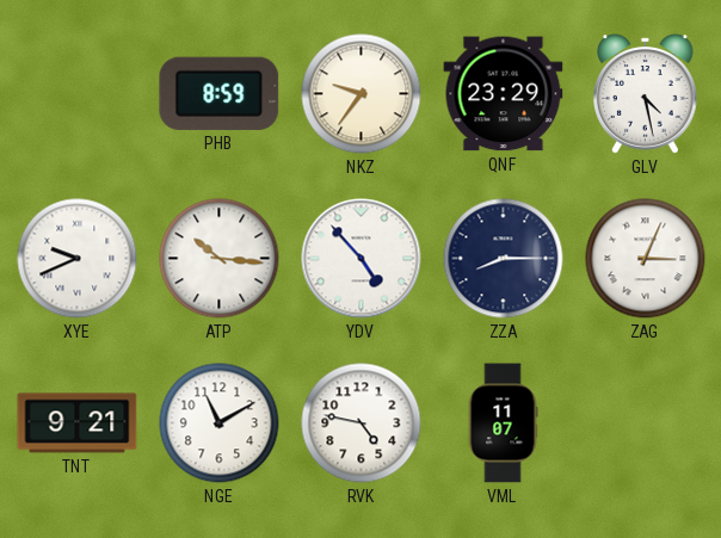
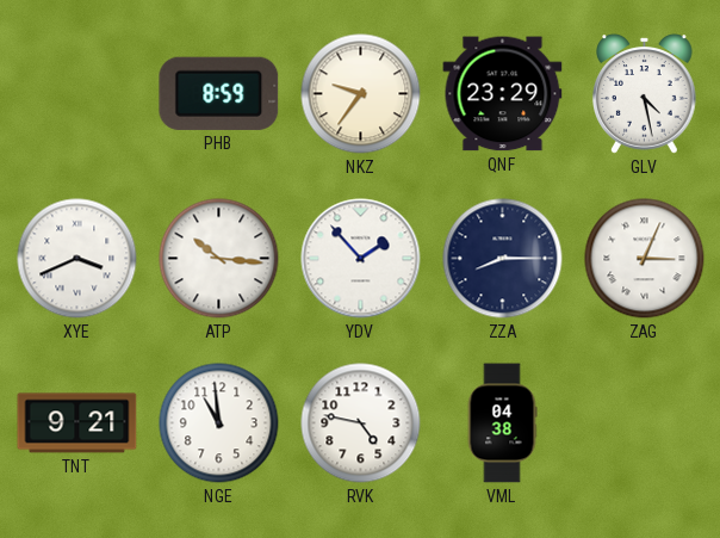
XYE: 9:41 -> 3:41 (77, 259)
YDV: 4:53 -> 1:53 (361, 259)
NGE: 11:10 -> 10:59 (219, 423)
VML: 11:07 -> 04:38 (502, 423)
